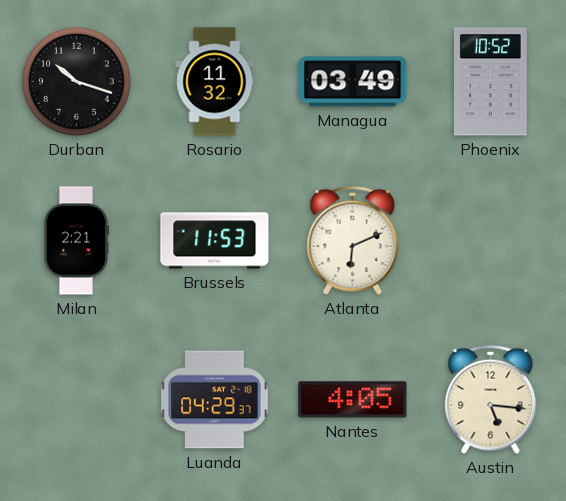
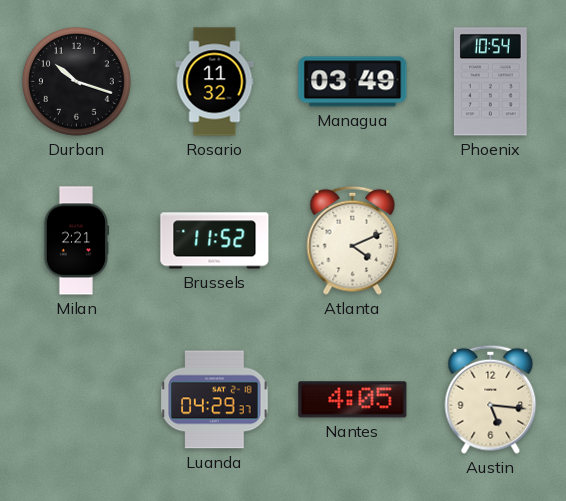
Phoenix: 10:52 -> 10:54 (491, 82)
Brussels: 11:53 -> 11:52 (215, 241)
Atlanta: 6:11 -> 4:11 (353, 240)
